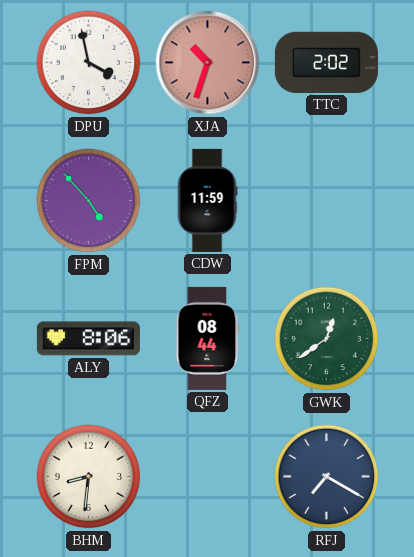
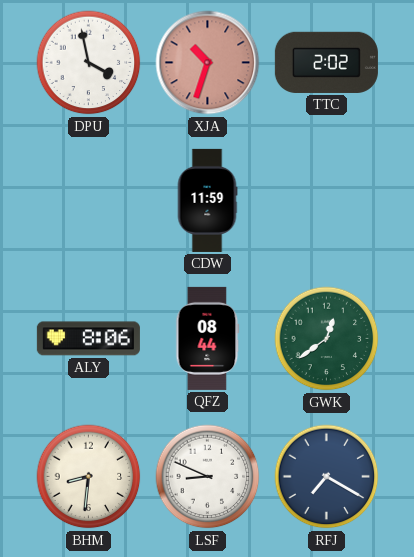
FPM: 4:53 -> none (89, 201)
LSF: none -> 8:49 (208, 477)
